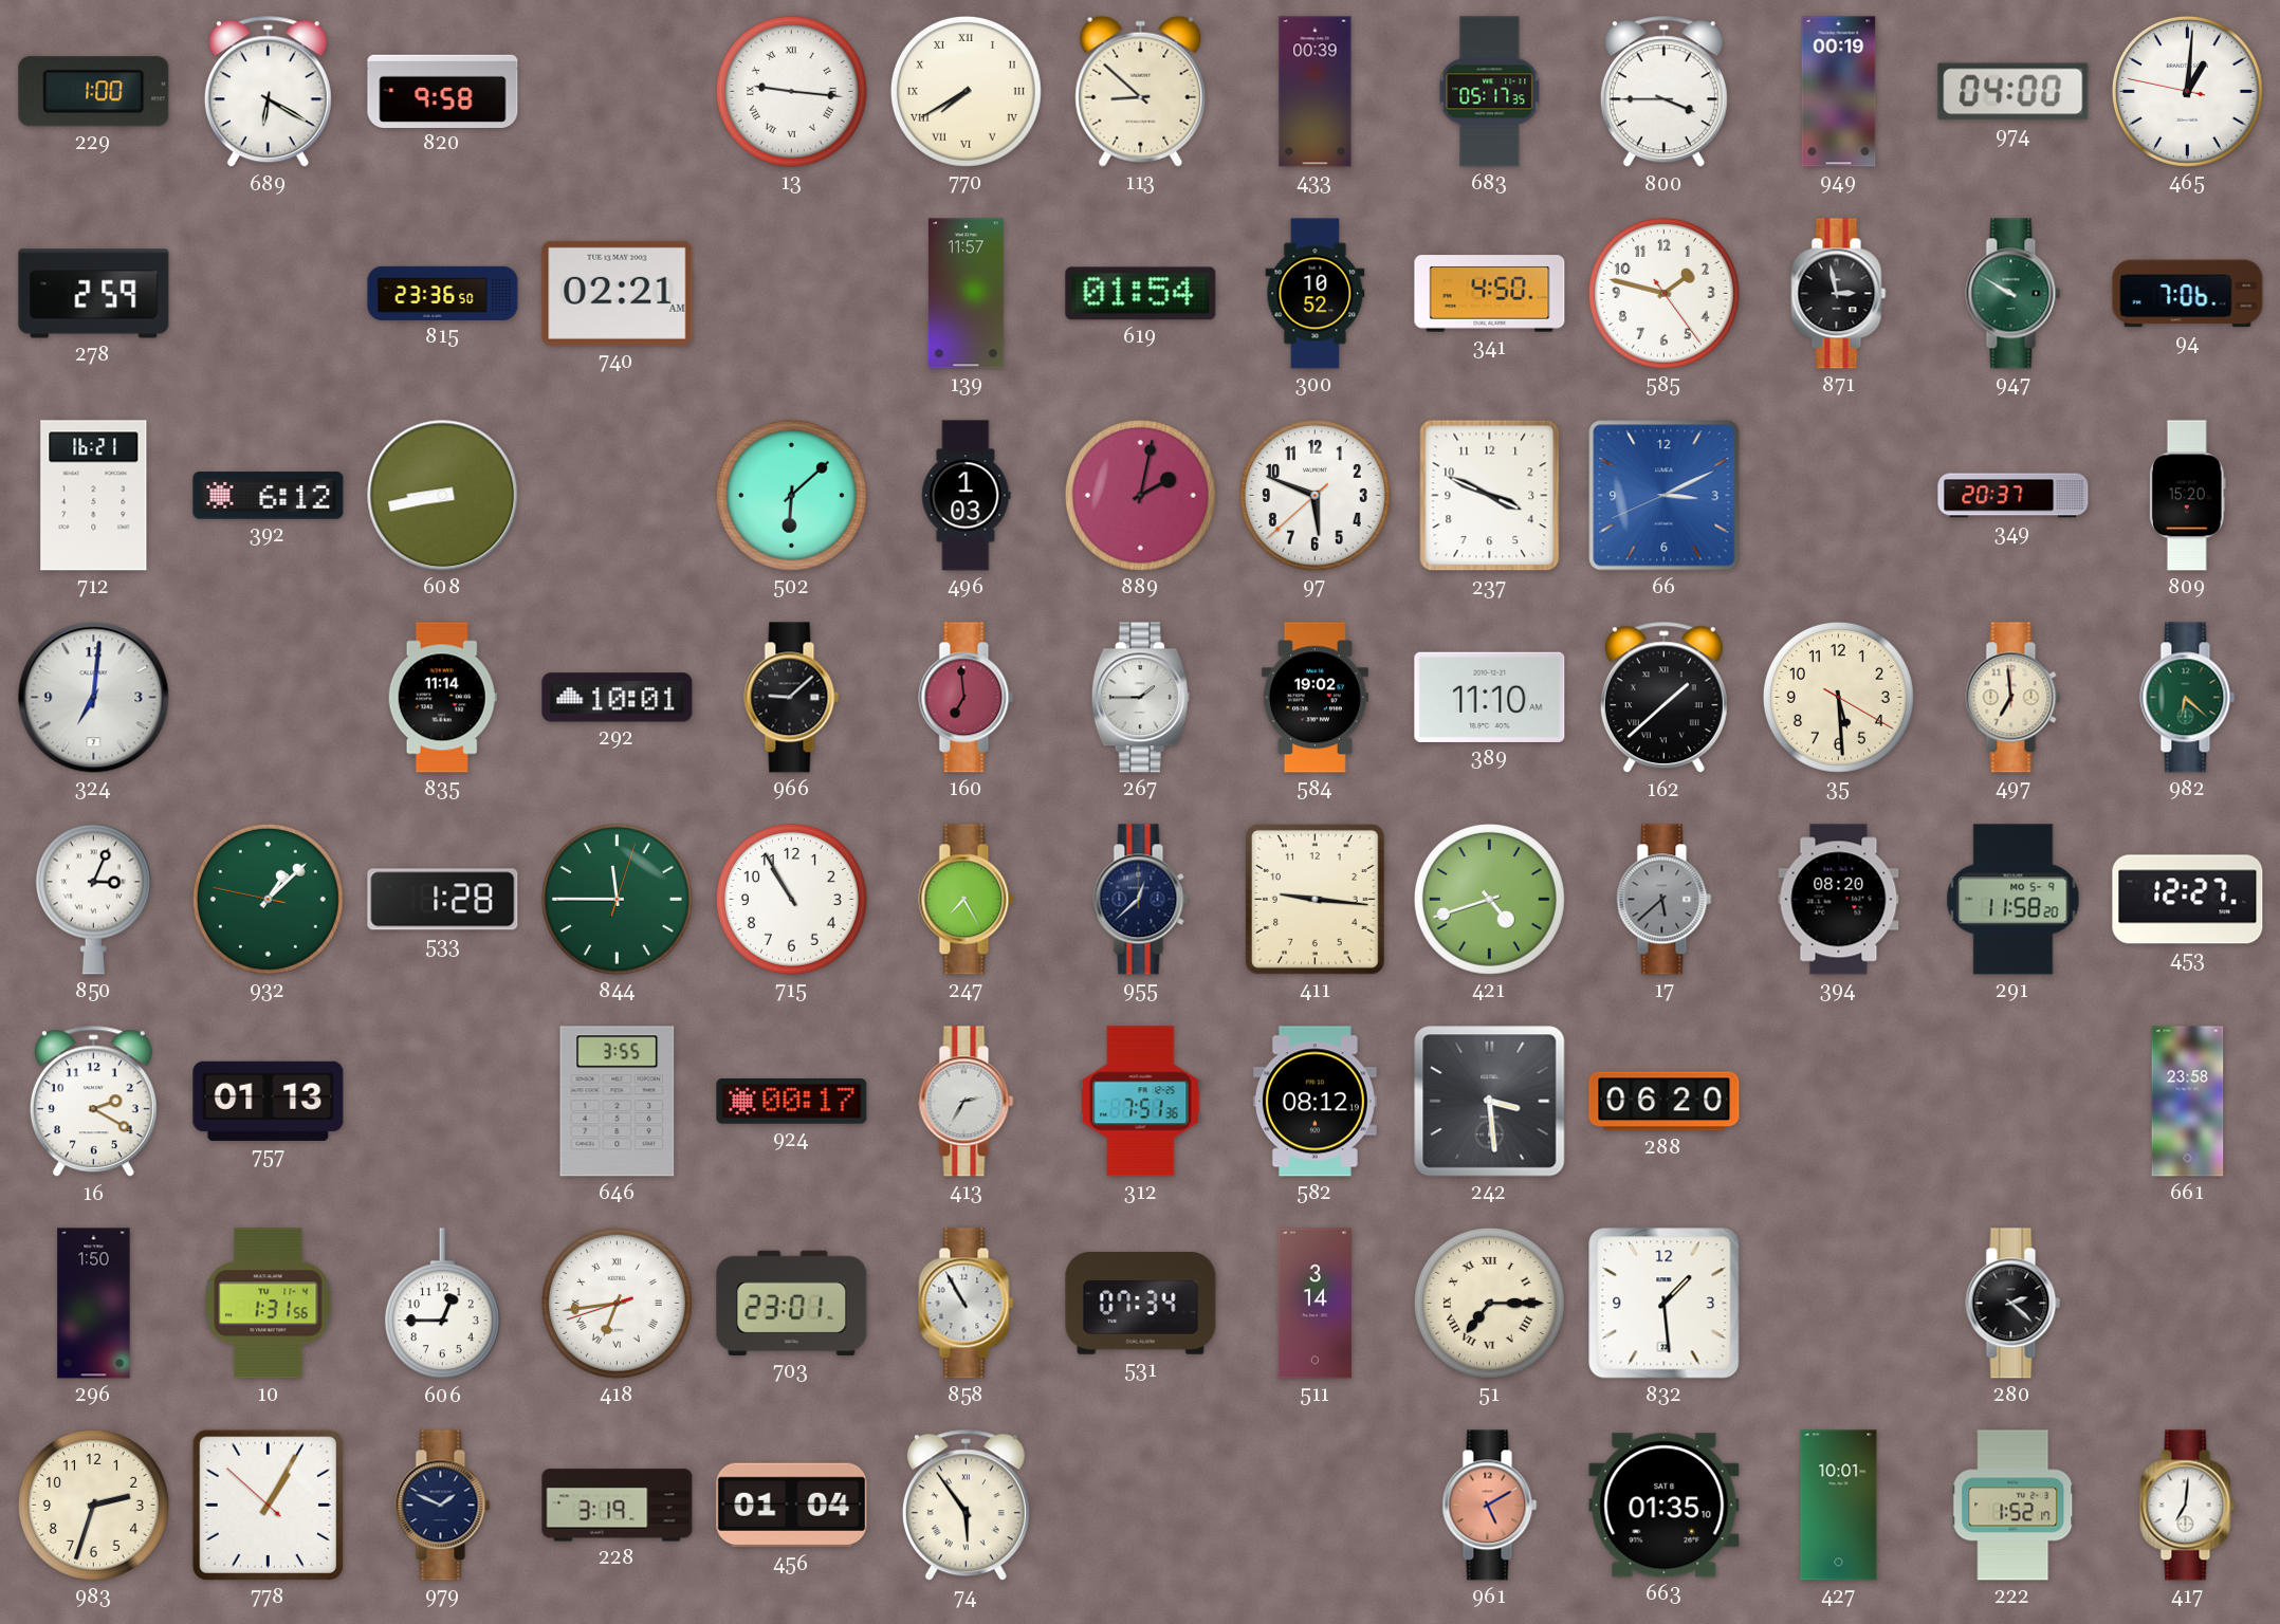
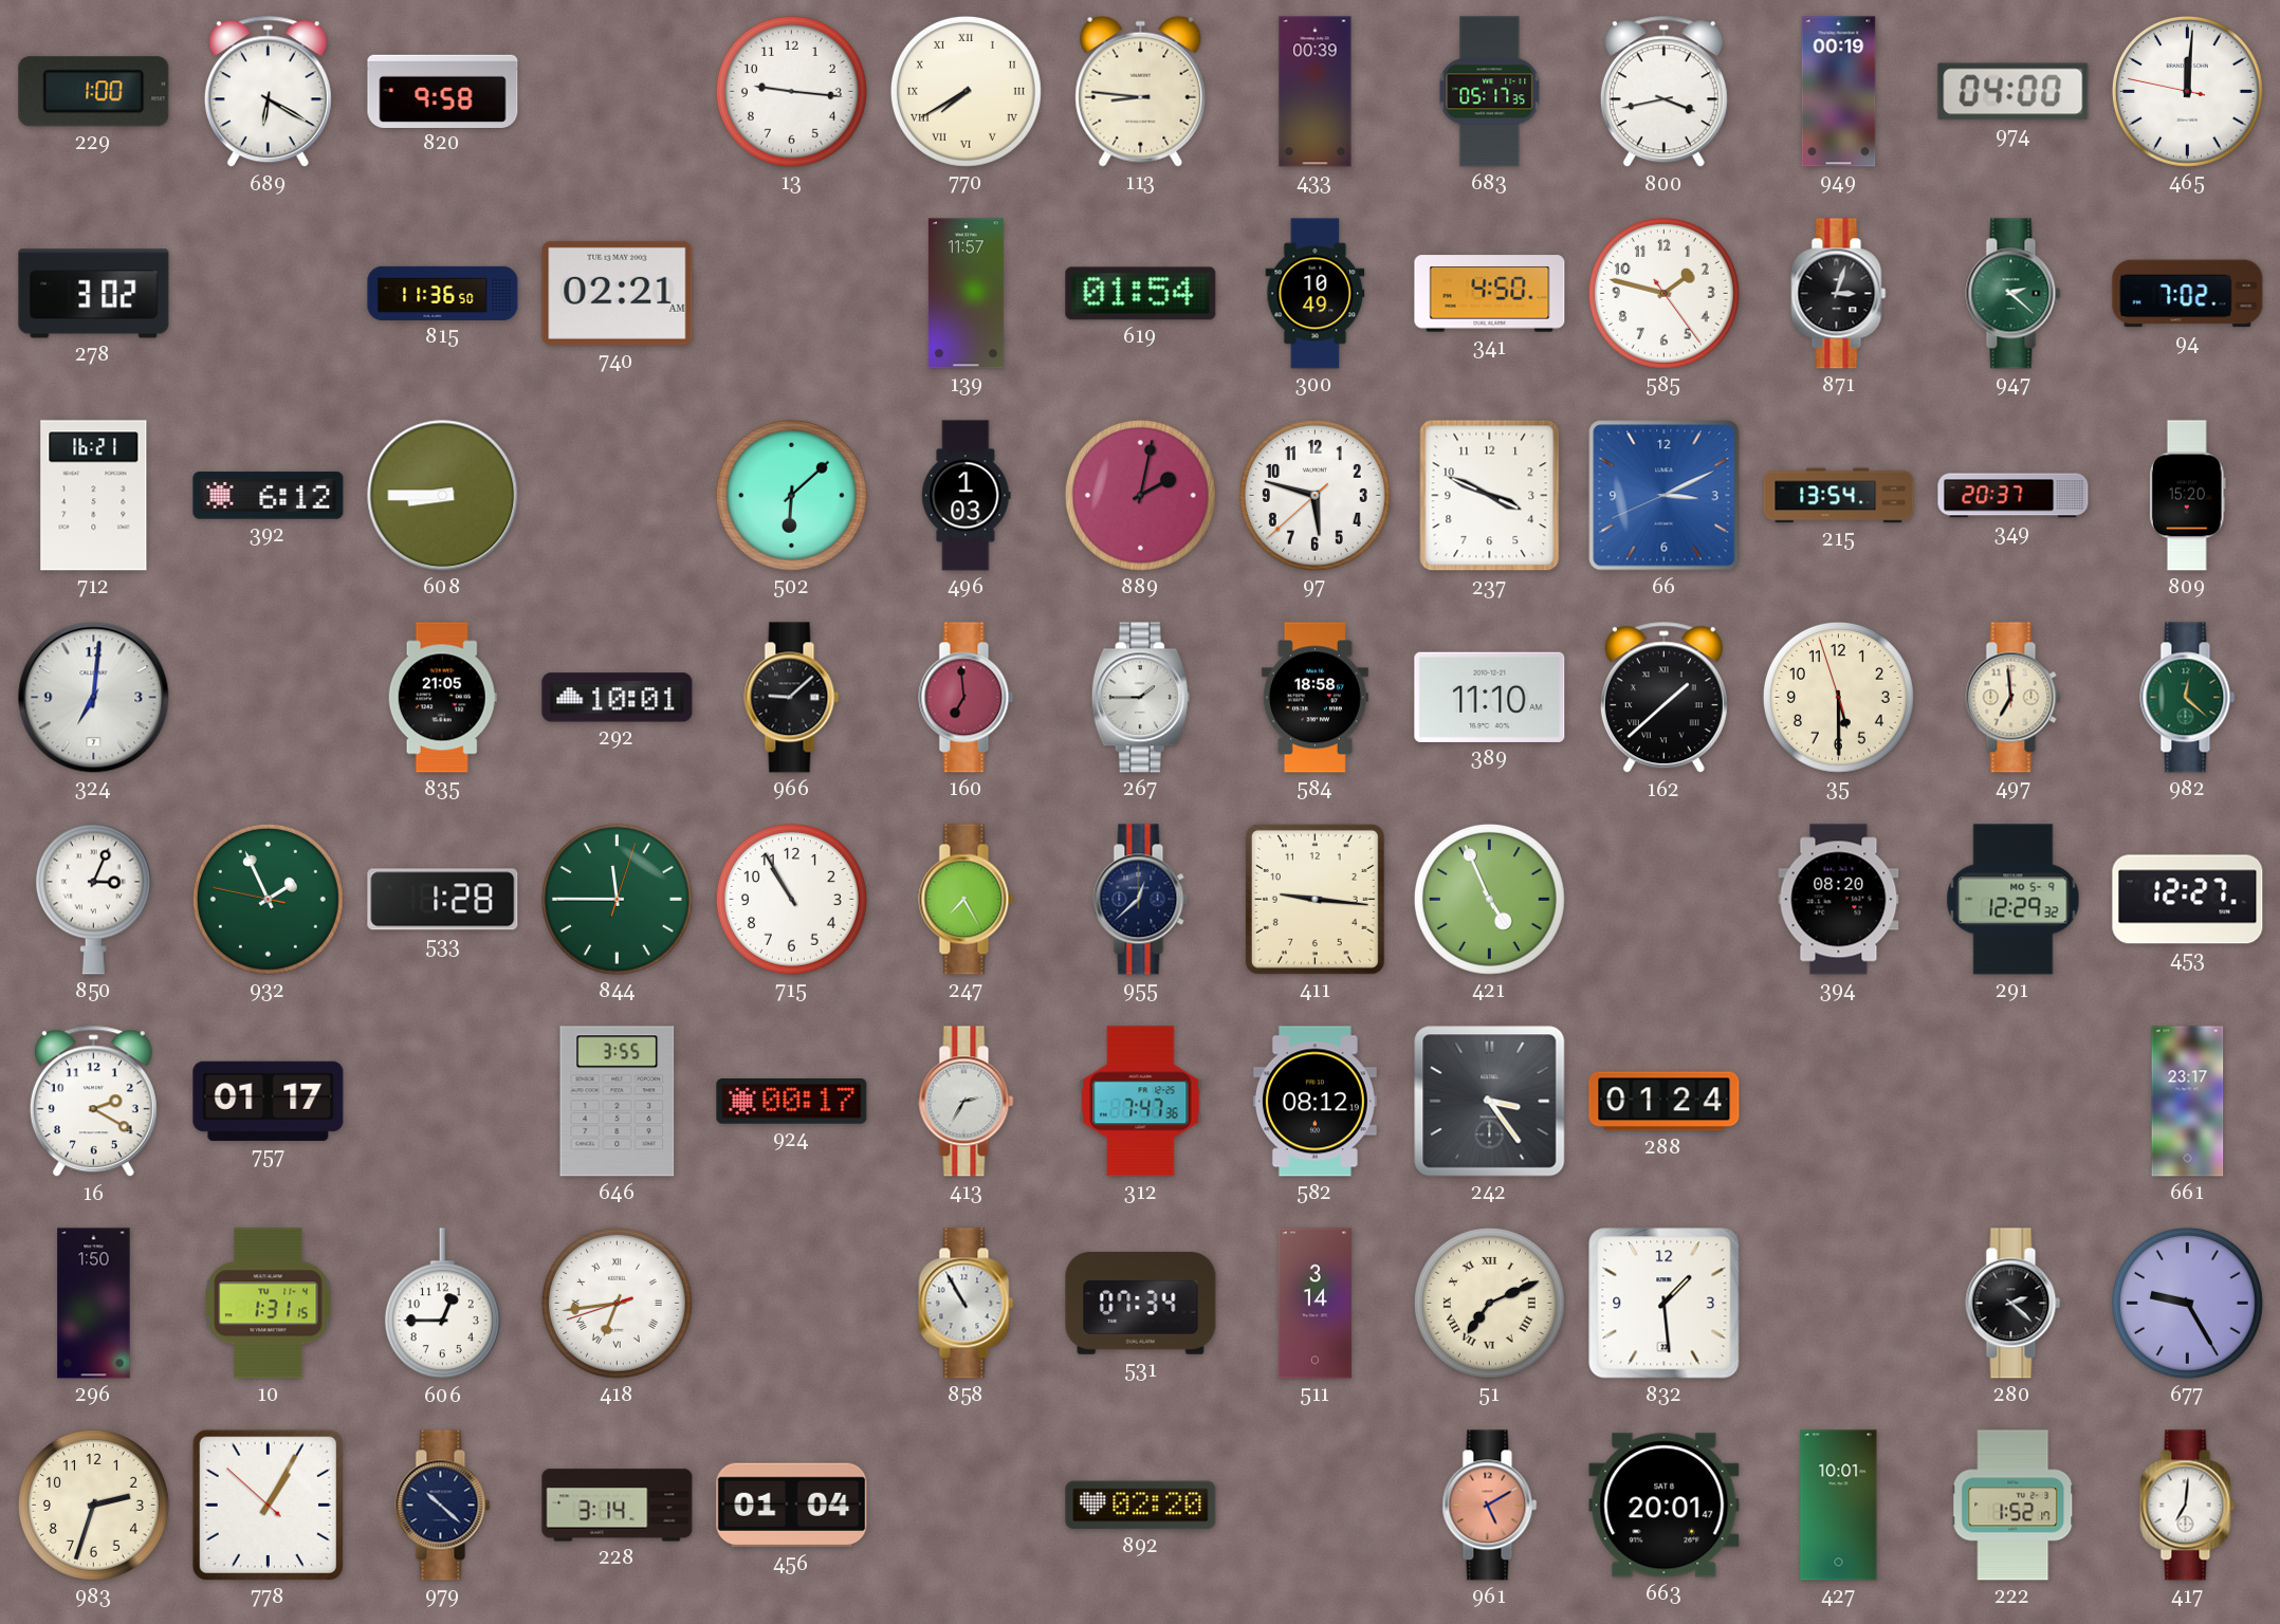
13 numerals: Roman -> Arabic (791, 91)
113: 8:52 -> 8:46 (1141, 91)
800: 3:45 -> 3:43 (1663, 92)
465: 1:00 -> 12:00 (2187, 91)
278: 2:59 -> 3:02 (94, 294)
815: 23:36 -> 11:36 (443, 293)
300: 10:52 -> 10:49 (1316, 294)
871: 2:58 -> 3:03 (1839, 294)
947: 9:50 -> 2:22 (2014, 294)
94: 7:06 -> 7:02 (2188, 294)
608: 8:43 -> 8:45 (443, 496)
97: 5:48 -> 5:47 (1314, 495)
215: none -> 13:54 (1839, 496)
835: 11:14 -> 21:05 (442, 698)
584: 19:02 -> 18:58 (1314, 698)
35: 5:29:20 -> 5:29:57 (1838, 697)
982: 6:22 -> 12:22 (2188, 698)
932: 1:07 -> 1:55 (268, 899)
421: 4:42 -> 4:56 (1489, 899)
17: 5:38 -> none (1665, 900)
291: 11:58 -> 12:29 (2014, 900)
757: 01:13 -> 01:17 (269, 1101)
312: 7:51 -> 7:47 (1141, 1102)
242: 3:29 -> 3:24 (1490, 1102)
288: 06:20 -> 01:24 (1665, 1102)
661: 23:58 -> 23:17 (2188, 1102)
10: 1:31:56 -> 1:31:15 (269, 1304)
703: 23:01 -> none (792, 1303)
51: 7:15 -> 7:11 (1489, 1303)
677: none -> 9:25 (2187, 1303)
979: 1:49 -> 10:22 (443, 1506)
228: 3:19 -> 3:14 (618, 1506)
74: 5:54 -> none (966, 1506)
892: none -> 02:20 (1141, 1506)
663: 01:35 -> 20:01 (1665, 1506)
